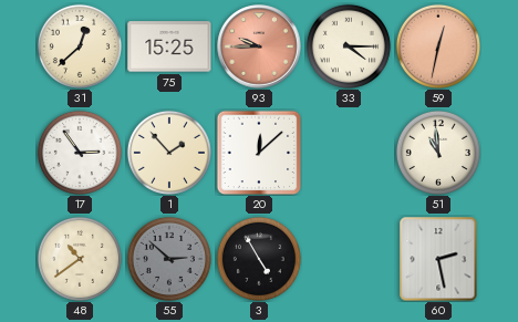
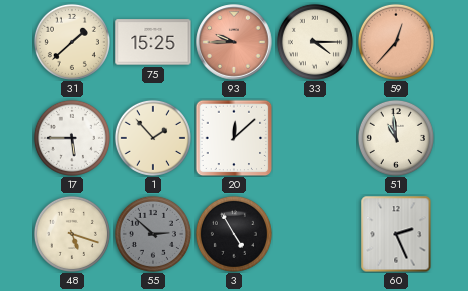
31: 12:38 -> 1:38 (72, 42)
59: 12:32 -> 12:37 (396, 42)
17: 2:54 -> 5:45 (72, 138)
48: 10:39 -> 5:18 (72, 234)
60: 2:28 -> 2:26 (396, 234)
